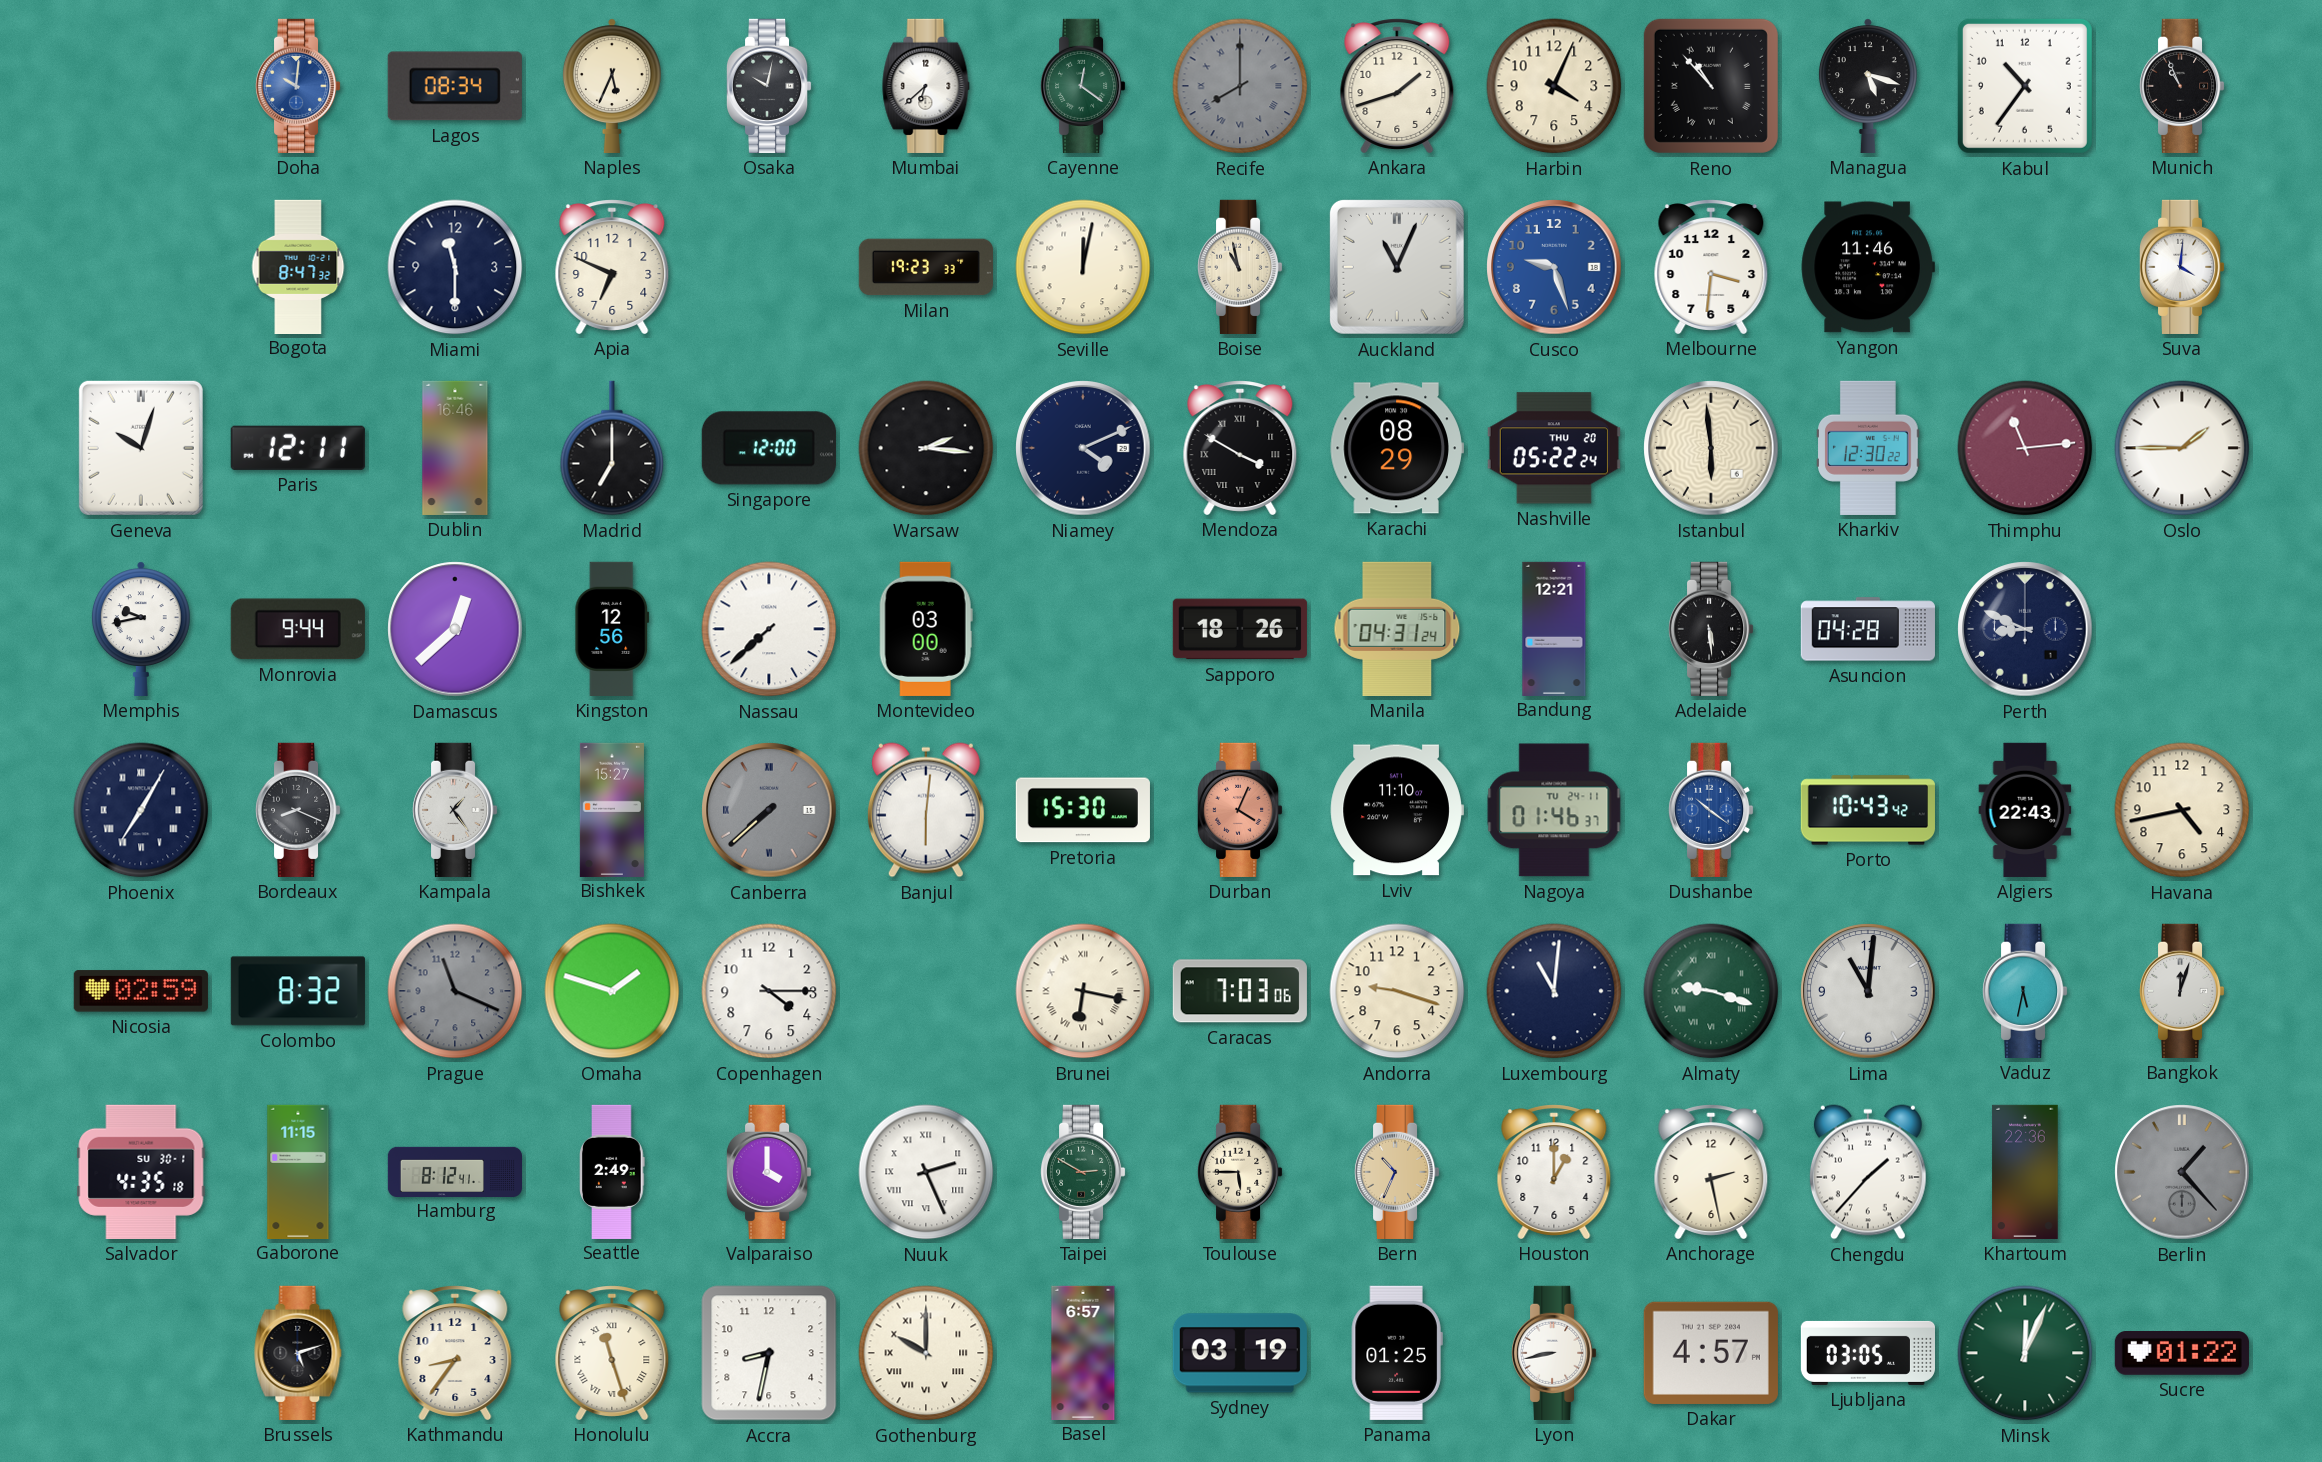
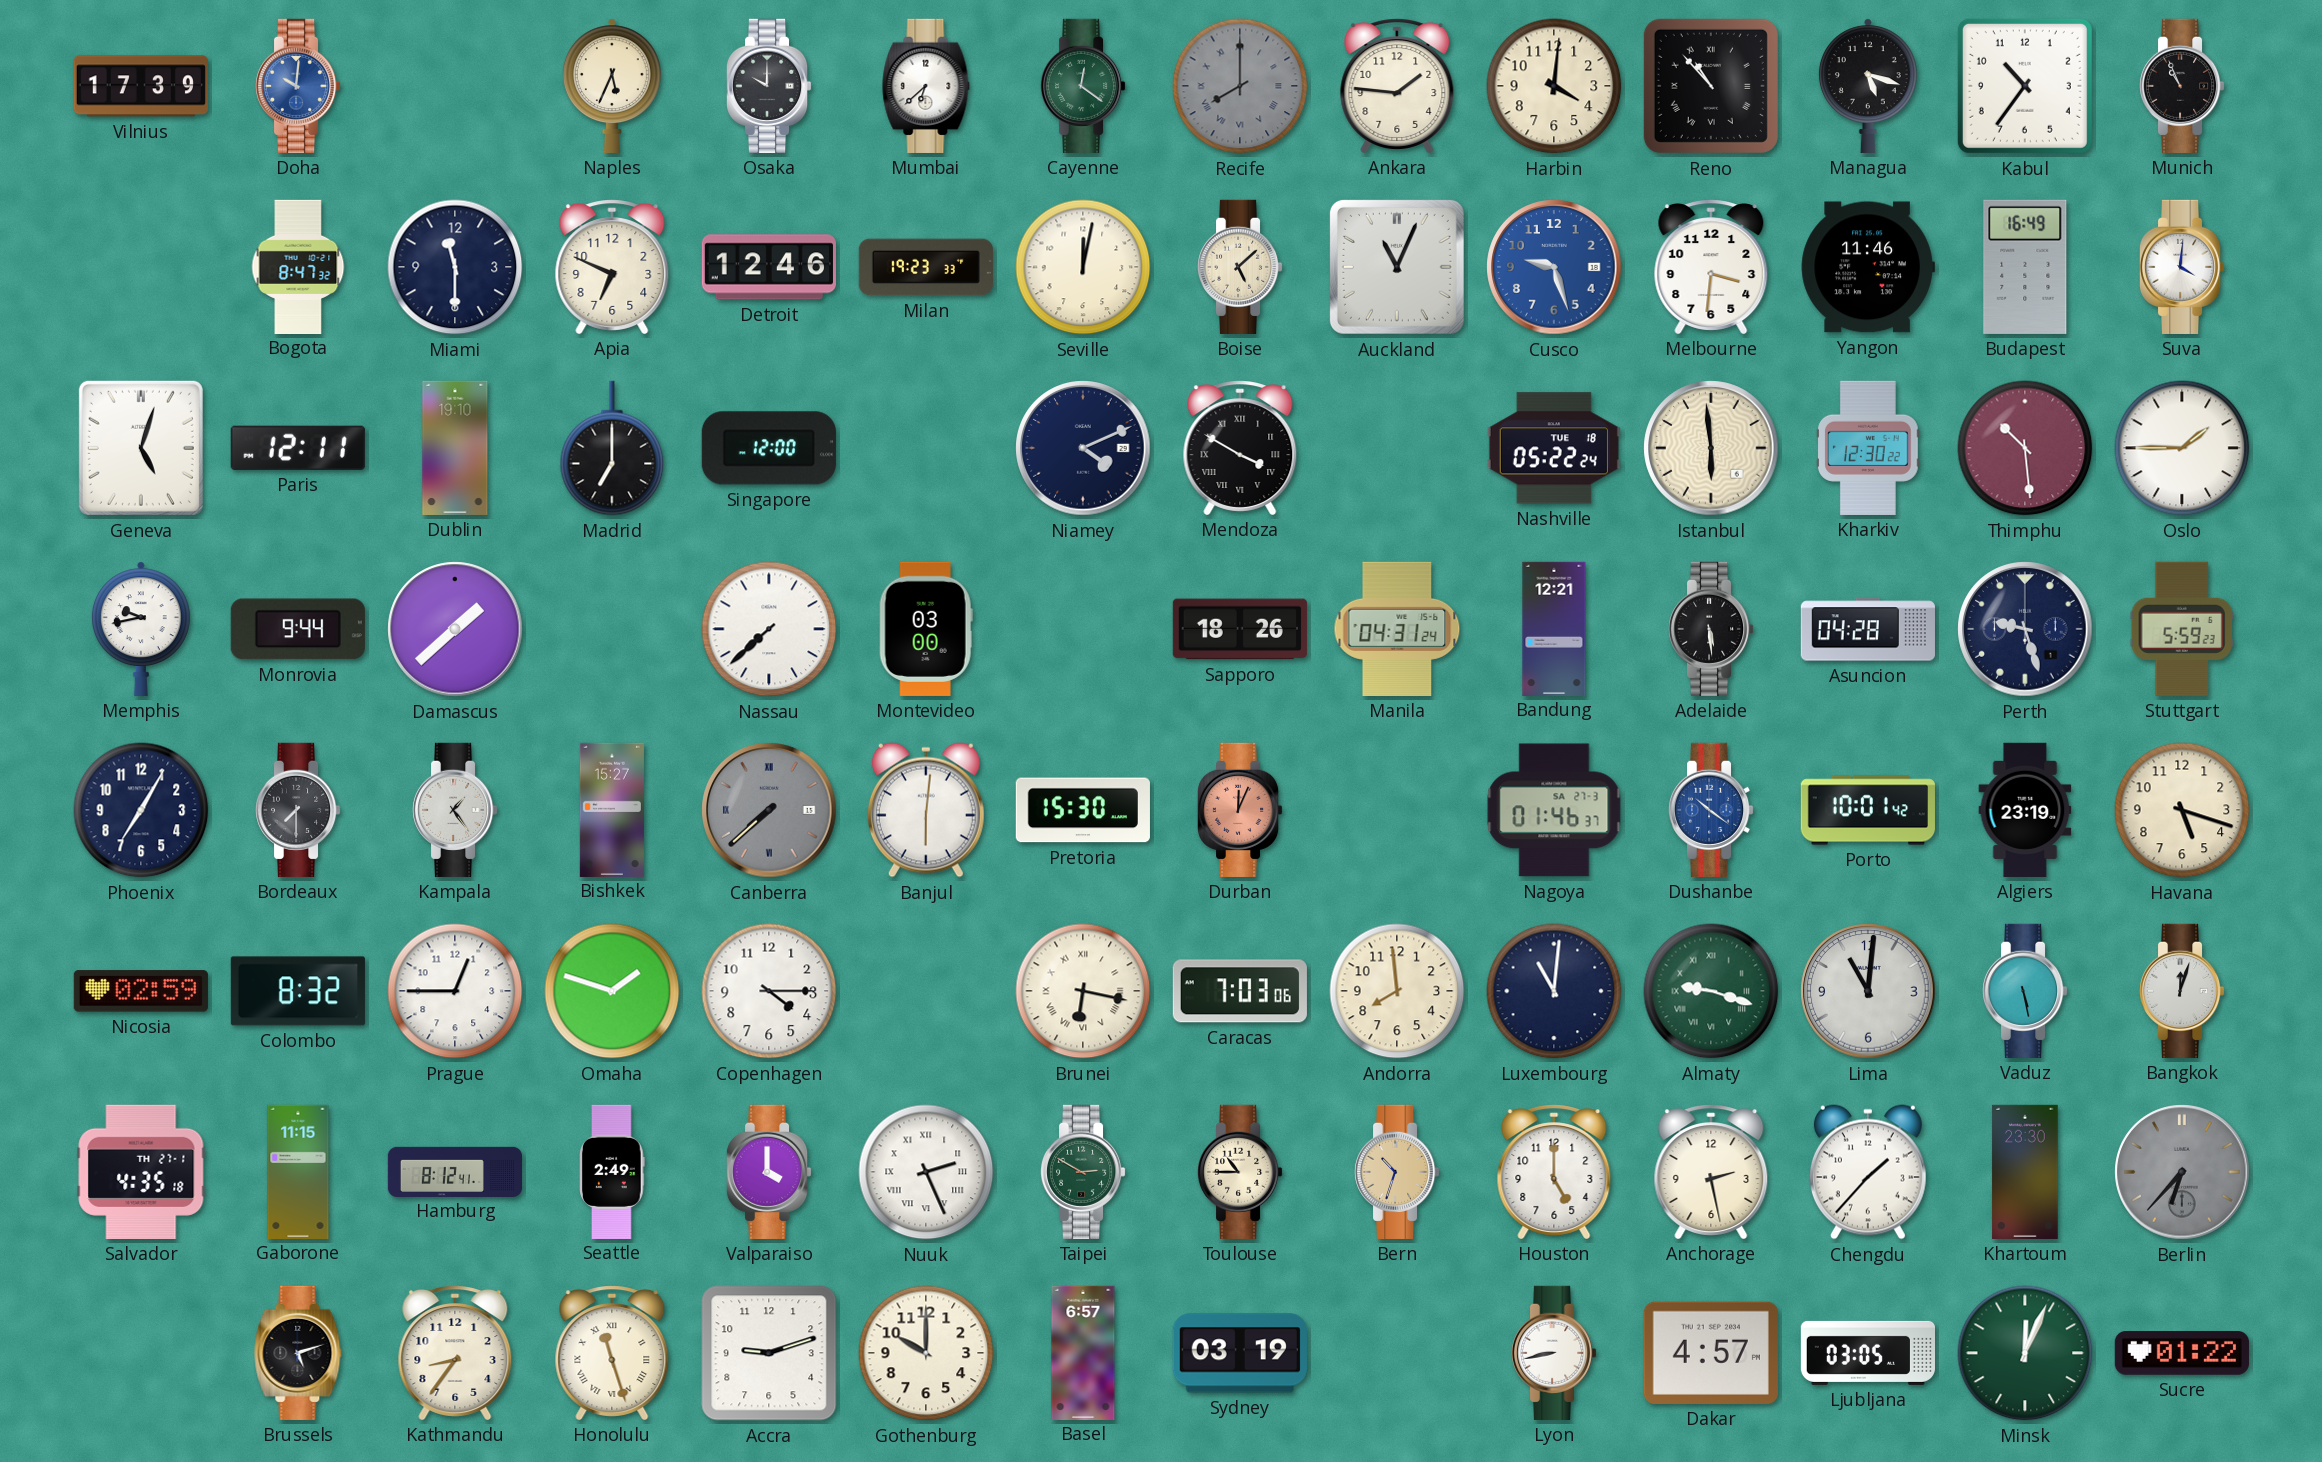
Vilnius: none -> 17:39 (141, 86)
Lagos: 08:34 -> none (455, 86)
Osaka: 10:02 -> 10:00 (769, 86)
Ankara: 1:42 -> 1:46 (1397, 86)
Harbin: 4:04 -> 4:01 (1554, 86)
Detroit: none -> 12:46 (769, 267)
Boise: 10:58 -> 5:08 (1240, 267)
Budapest: none -> 16:49 (2025, 267)
Geneva: 10:03 -> 5:03 (141, 448)
Dublin: 16:46 -> 19:10 (455, 448)
Warsaw: 2:16 -> none (926, 448)
Karachi: 08:29 -> none (1397, 448)
Nashville date: THU 20 -> TUE 18 (1554, 448)
Thimphu: 11:14 -> 10:29 (2025, 448)
Damascus: 12:38 -> 1:38 (455, 629)
Kingston: 12:56 -> none (612, 629)
Perth: 8:49 -> 9:27 (2025, 629)
Stuttgart: none -> 5:59 (2182, 629)
Phoenix numerals: Roman -> Arabic (141, 810)
Bordeaux: 8:19 -> 7:30 (298, 810)
Durban: 4:04 -> 12:04 (1240, 810)
Lviv: 11:10 -> none (1397, 810)
Nagoya date: TU 24-11 -> SA 27-3 (1554, 810)
Porto: 10:43 -> 10:01 (1868, 810)
Algiers: 22:43 -> 23:19 (2025, 810)
Havana: 4:43 -> 5:18 (2182, 810)
Prague: 11:19 -> 12:45 (455, 991)
Prague dial: grey -> white (455, 991)
Andorra: 9:18 -> 7:59 (1397, 991)
Vaduz: 5:32 -> 5:28 (2025, 991)
Salvador date: SU 30-1 -> TH 27-1 (141, 1172)
Toulouse: 5:45 -> 10:45 (1240, 1172)
Bern: 10:34 -> 10:33 (1397, 1172)
Houston: 1:00 -> 5:00 (1554, 1172)
Khartoum: 22:36 -> 23:30 (2025, 1172)
Berlin: 1:23 -> 6:37 (2182, 1172)
Accra: 8:32 -> 9:12 (769, 1353)
Gothenburg numerals: Roman -> Arabic (926, 1353)
Panama: 01:25 -> none (1397, 1353)
